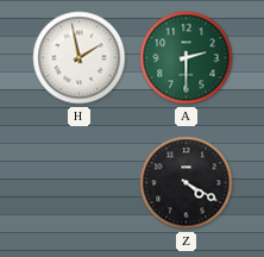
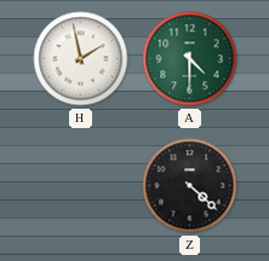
A: 2:30 -> 4:30 (190, 59)
Z: 4:20 -> 4:22 (190, 186)
